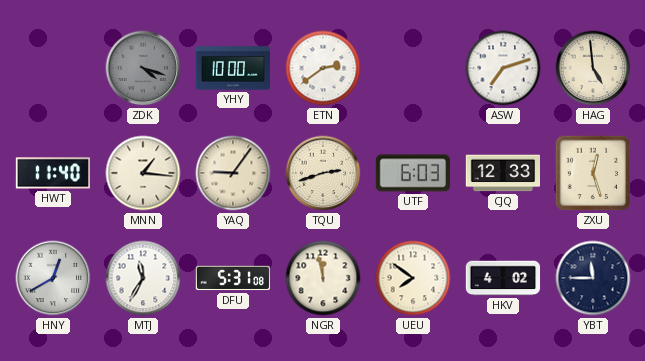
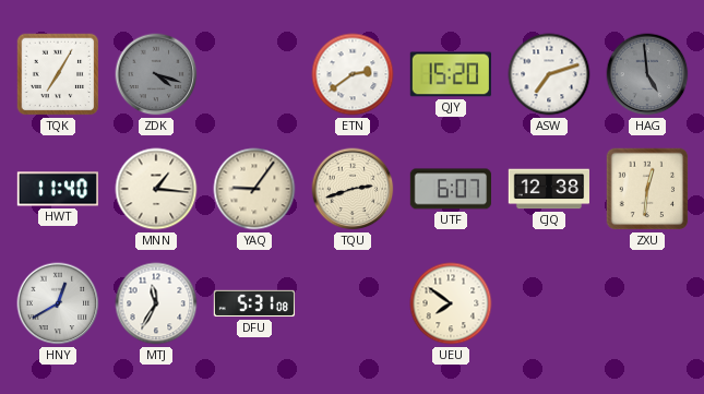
TQK: none -> 7:05 (58, 74)
YHY: 10:00 -> none (233, 68)
QJY: none -> 15:20 (451, 74)
HAG dial: cream -> grey (647, 74)
UTF: 6:03 -> 6:07 (450, 189)
CJQ: 12:33 -> 12:38 (549, 189)
ZXU: 12:27 -> 12:31 (647, 189)
NGR: 11:58 -> none (323, 278)
HKV: 4:02 -> none (503, 278)
YBT: 11:45 -> none (593, 278)
